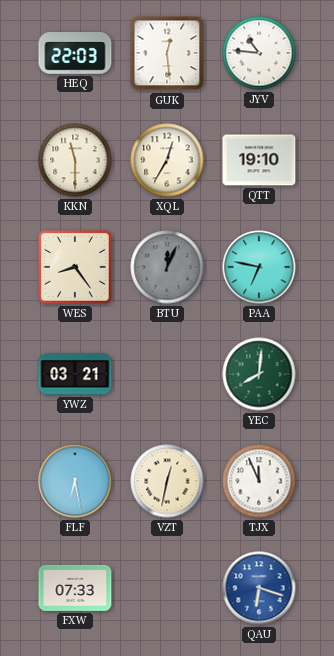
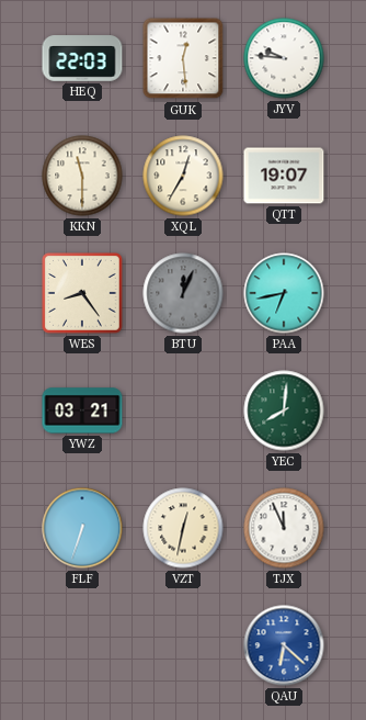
JYV: 10:46 -> 9:46 (284, 58)
QTT: 19:10 -> 19:07 (284, 176)
PAA: 6:47 -> 6:43 (284, 293)
FLF: 6:28 -> 6:33 (82, 528)
FXW: 07:33 -> none (75, 588)
QAU: 6:18 -> 6:22 (284, 645)
